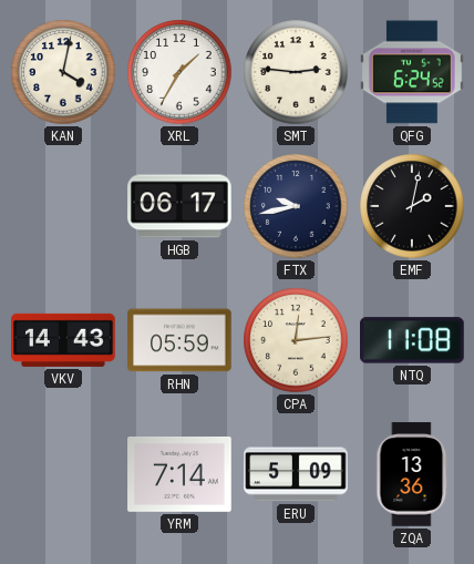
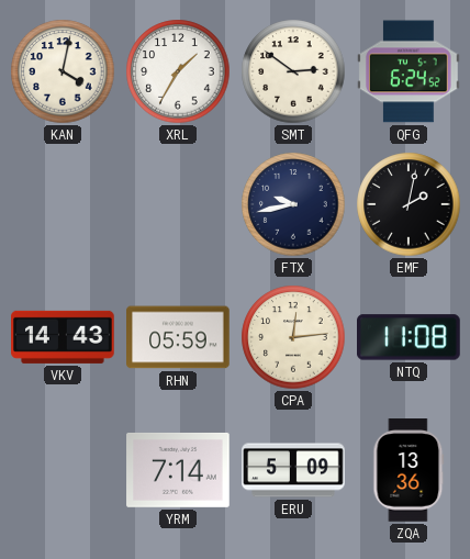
SMT: 2:46 -> 2:51 (293, 71)
HGB: 06:17 -> none (179, 206)
